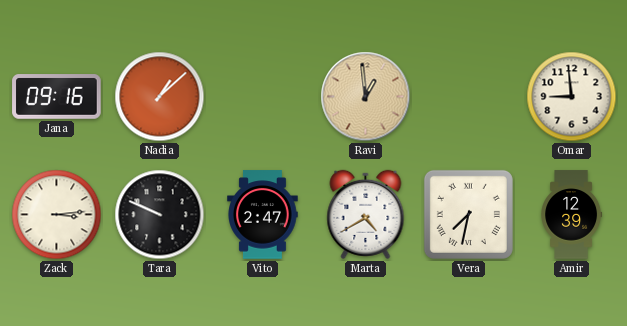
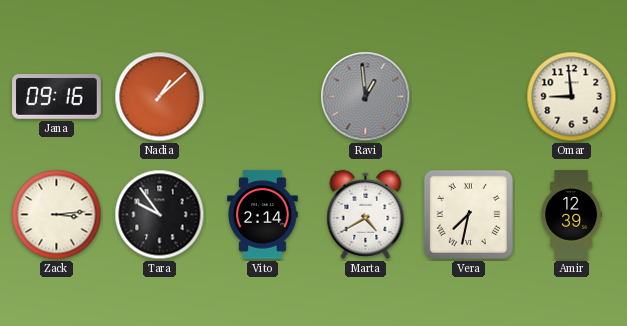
Ravi dial: champagne -> grey (366, 97)
Tara: 9:49 -> 9:54 (160, 215)
Vito: 2:47 -> 2:14 (263, 215)
